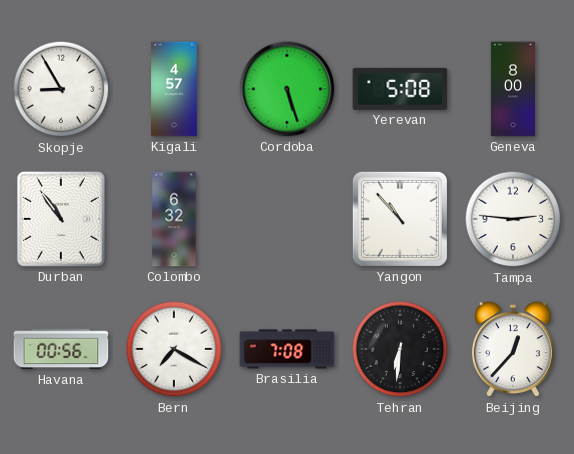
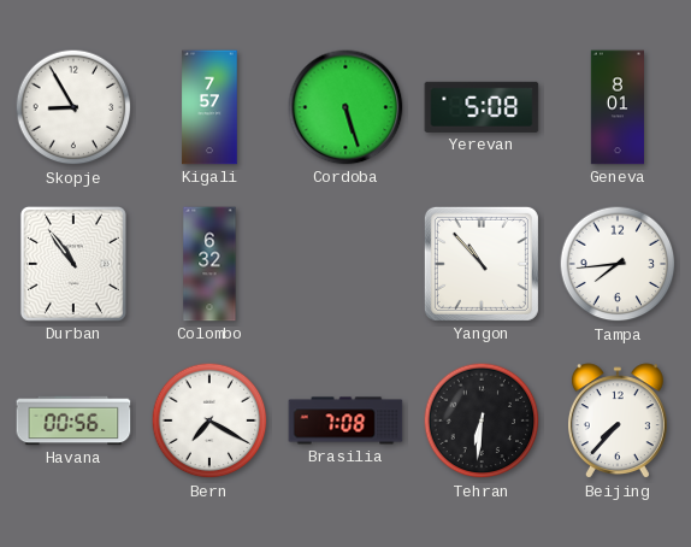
Kigali: 4:57 -> 7:57 (209, 107)
Geneva: 8:00 -> 8:01 (616, 107)
Tampa: 2:46 -> 7:44 (618, 264)
Beijing: 12:37 -> 7:37 (618, 422)
